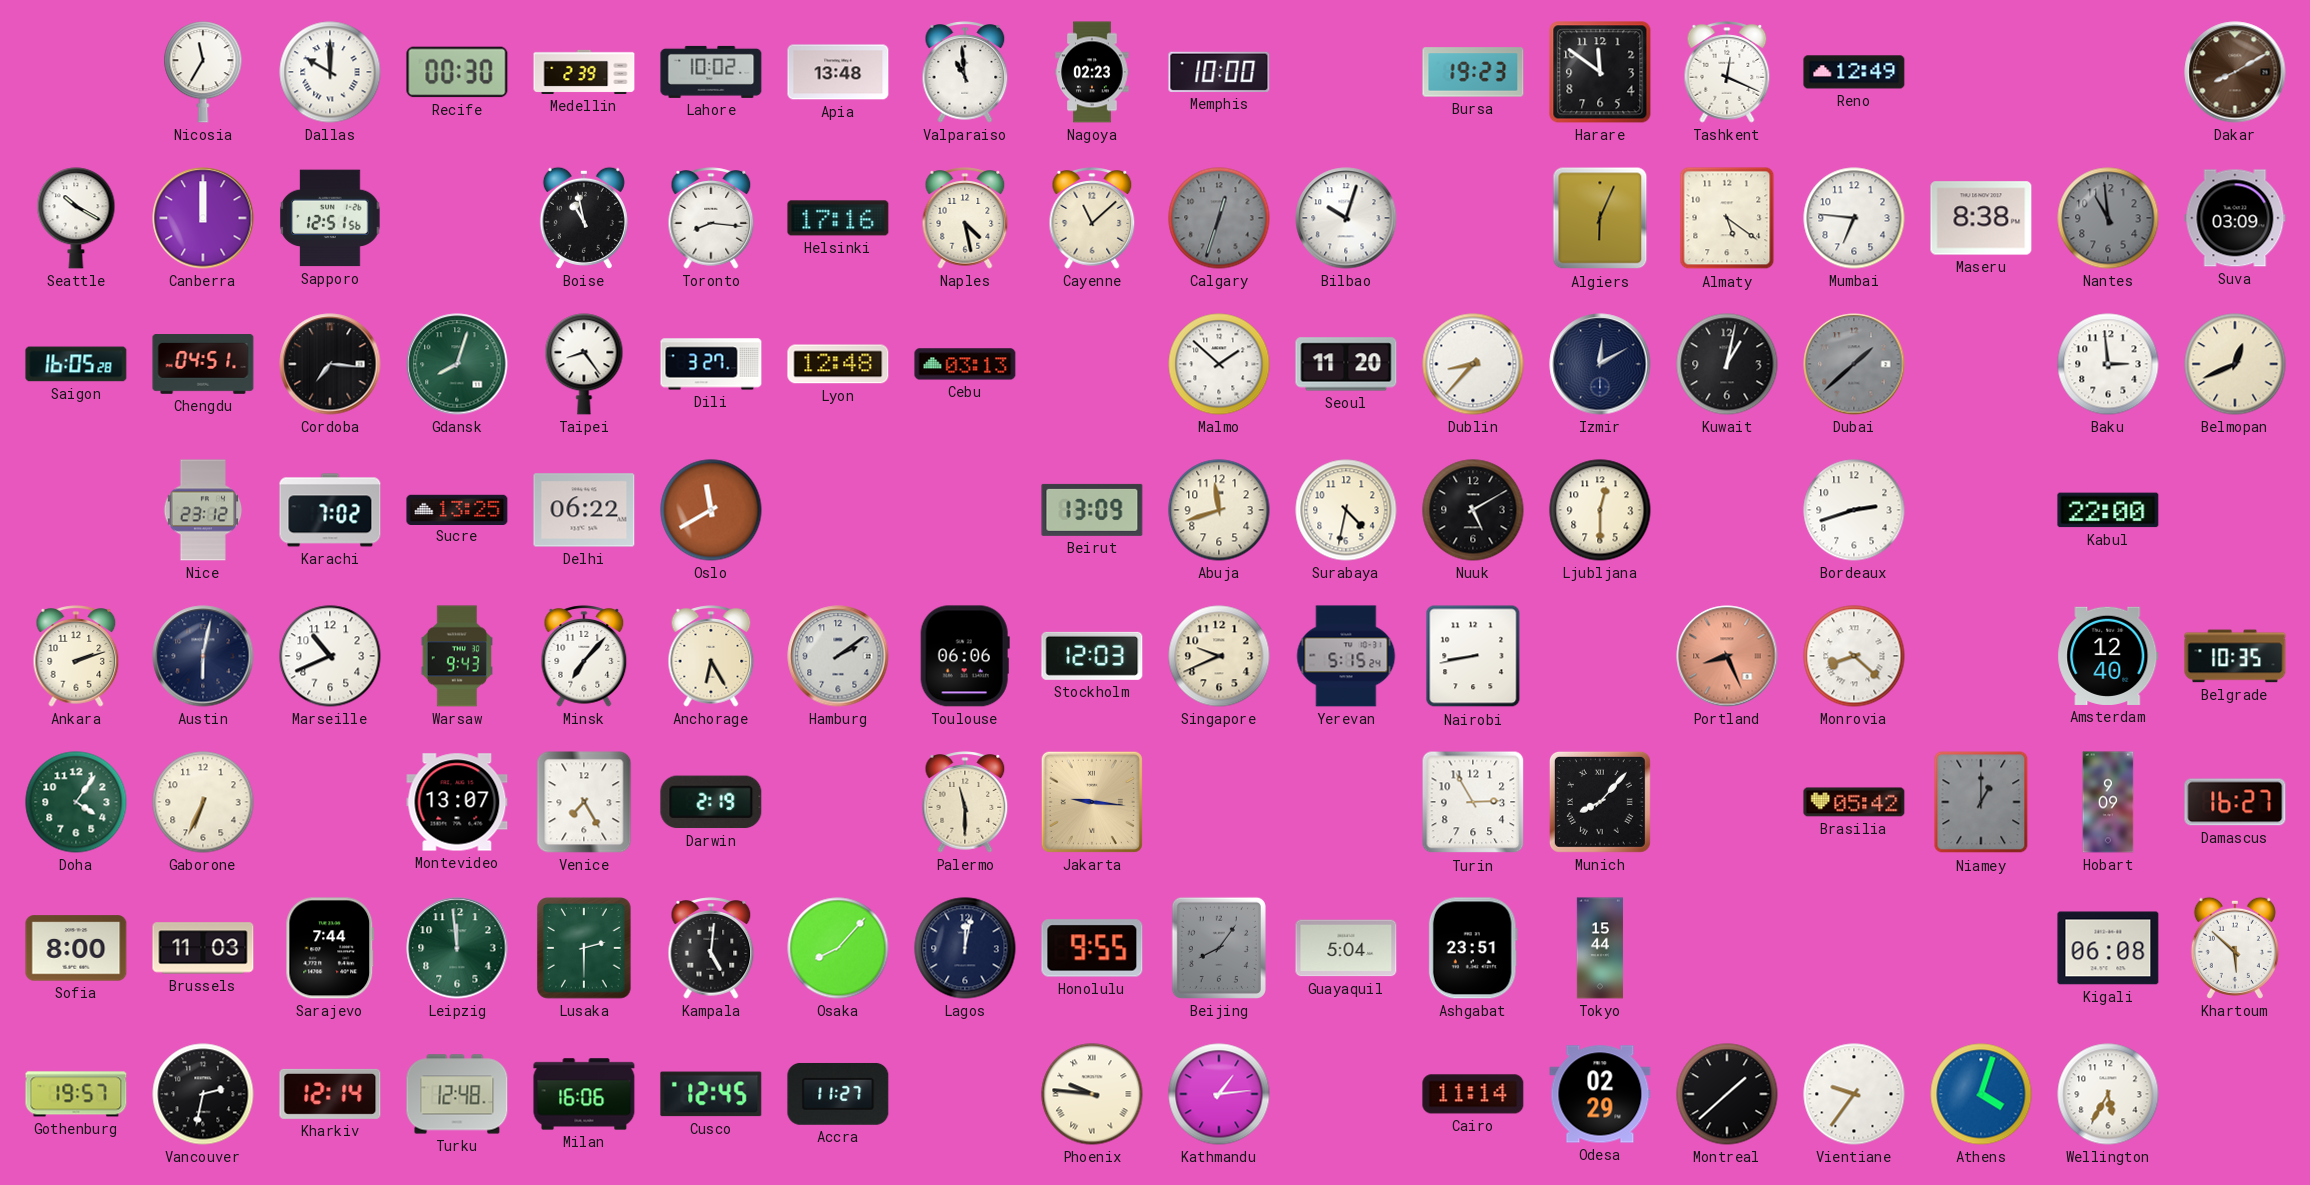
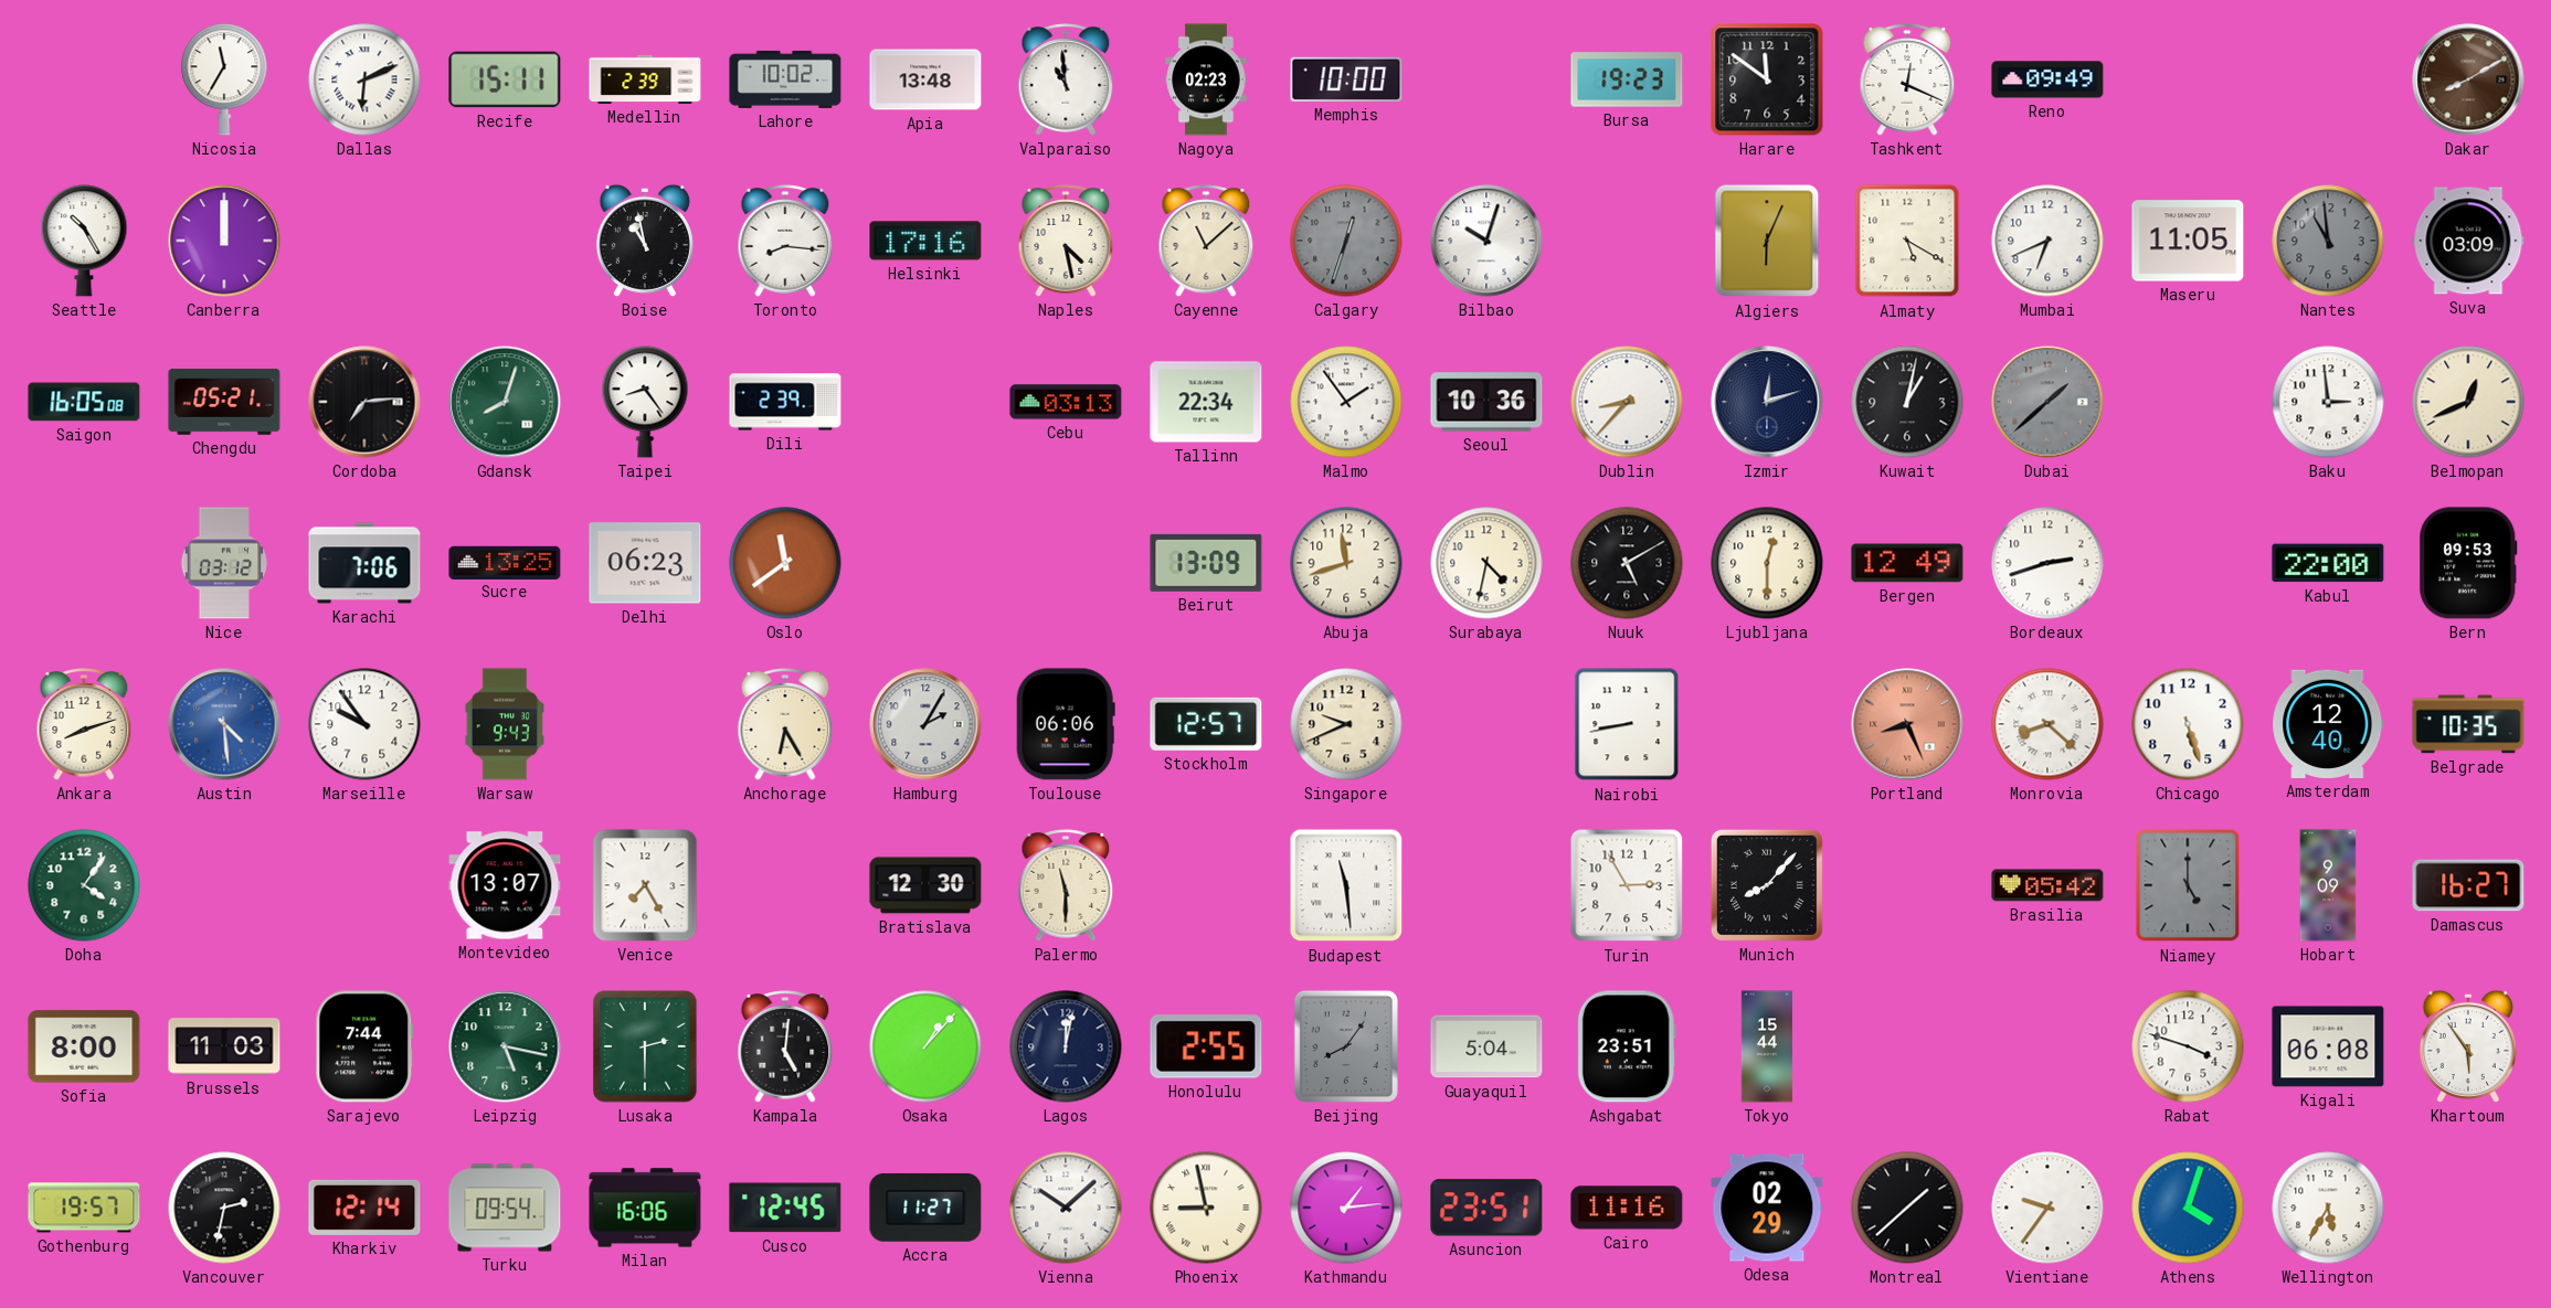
Dallas: 10:00 -> 6:11 (364, 79)
Recife: 00:30 -> 15:11 (505, 79)
Reno: 12:49 -> 09:49 (2047, 79)
Seattle: 10:20 -> 10:25 (84, 241)
Sapporo: 12:51 -> none (330, 218)
Almaty: 5:21 -> 5:20 (1907, 241)
Mumbai: 6:46 -> 6:41 (2047, 241)
Maseru: 8:38 -> 11:05 (2188, 241)
Saigon: 16:05:28 -> 16:05:08 (84, 402)
Chengdu: 04:51 -> 05:21 (224, 402)
Cordoba: 7:16 -> 7:14 (364, 402)
Dili: 3:27 -> 2:39 (785, 402)
Lyon: 12:48 -> none (838, 364)
Tallinn: none -> 22:34 (1206, 402)
Malmo: 1:52 -> 1:54 (1346, 402)
Seoul: 11:20 -> 10:36 (1486, 402)
Izmir: 12:10 -> 12:12 (1767, 402)
Nice: 23:12 -> 03:12 (224, 563)
Karachi: 7:02 -> 7:06 (364, 563)
Delhi: 06:22 -> 06:23 (645, 563)
Oslo: 11:40 -> 11:39 (785, 563)
Bergen: none -> 12:49 (1907, 563)
Bern: none -> 09:53 (2468, 563)
Ankara: 2:12 -> 8:12 (84, 724)
Austin: 6:02 -> 4:29 (224, 724)
Austin dial: navy -> blue (224, 724)
Marseille: 10:41 -> 9:54 (364, 724)
Minsk: 7:07 -> none (584, 656)
Hamburg: 2:09 -> 2:05 (925, 724)
Stockholm: 12:03 -> 12:57 (1206, 724)
Yerevan: 5:15 -> none (1346, 656)
Chicago: none -> 5:27 (2188, 724)
Gaborone: 6:34 -> none (203, 802)
Darwin: 2:19 -> none (711, 802)
Bratislava: none -> 12:30 (925, 885)
Jakarta: 9:16 -> none (1092, 802)
Budapest: none -> 11:29 (1346, 885)
Niamey: 1:00 -> 5:00 (2188, 885)
Leipzig: 11:59 -> 5:17 (505, 1046)
Osaka: 8:07 -> 1:07 (925, 1046)
Honolulu: 9:55 -> 2:55 (1206, 1046)
Rabat: none -> 3:48 (2188, 1046)
Khartoum: 5:52 -> 5:54 (2468, 1046)
Turku: 12:48 -> 09:54 (505, 1208)
Vienna: none -> 10:08 (1066, 1208)
Phoenix: 9:46 -> 8:58 (1206, 1208)
Asuncion: none -> 23:51 (1486, 1208)
Cairo: 11:14 -> 11:16 (1627, 1208)
